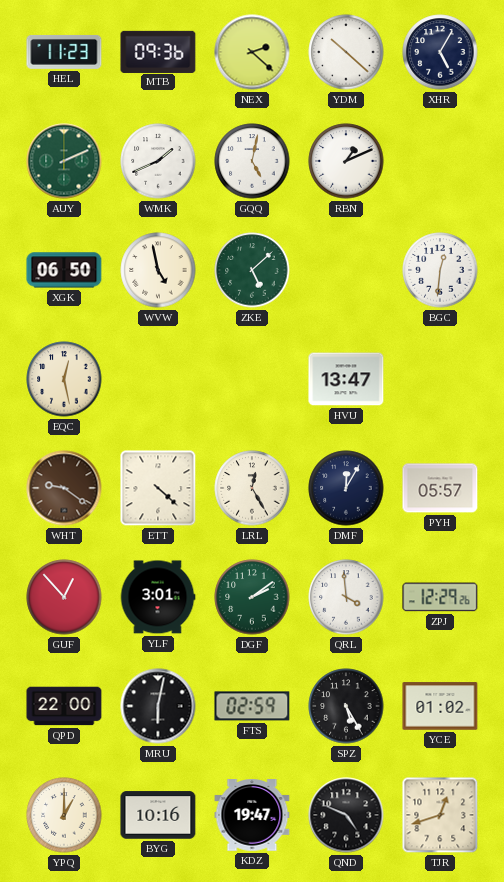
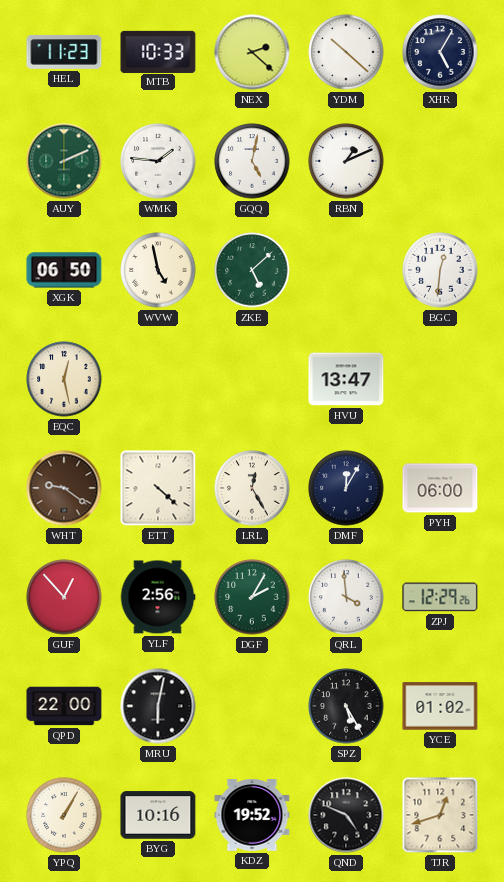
MTB: 09:36 -> 10:33 (158, 51)
WMK: 1:41 -> 1:46 (158, 161)
PYH: 05:57 -> 06:00 (440, 488)
YLF: 3:01 -> 2:56 (158, 597)
DGF: 2:09 -> 2:05 (252, 597)
FTS: 02:59 -> none (252, 706)
YPQ: 1:00 -> 1:05 (64, 815)
KDZ: 19:47 -> 19:52 (252, 815)
